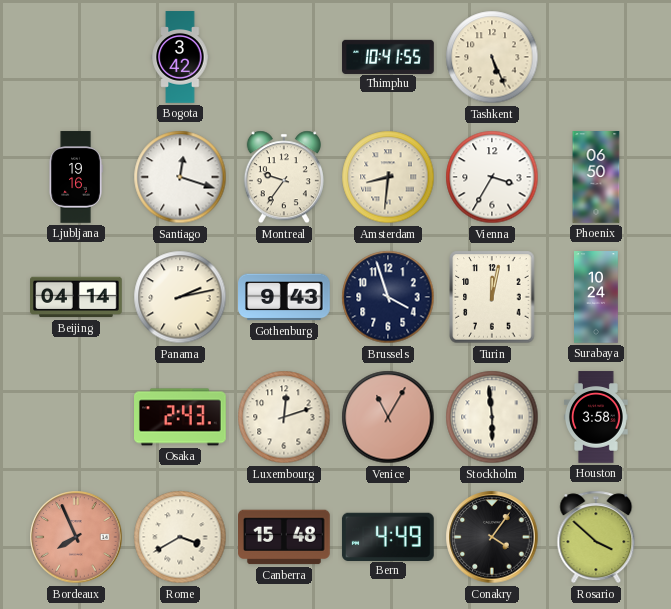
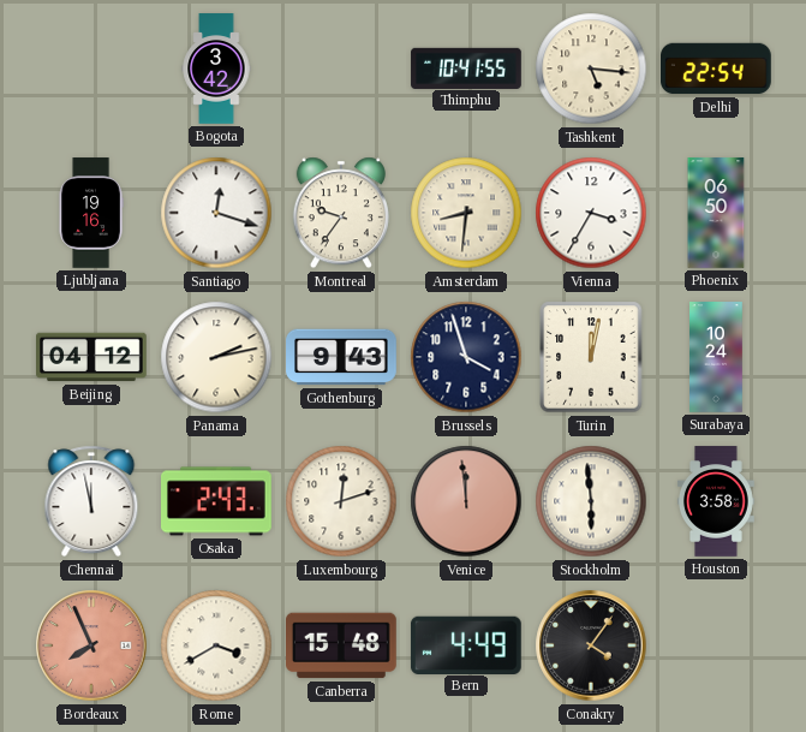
Tashkent: 5:26 -> 5:16 (591, 69)
Delhi: none -> 22:54 (717, 69)
Beijing: 04:14 -> 04:12 (92, 357)
Chennai: none -> 11:58 (91, 501)
Venice: 11:05 -> 11:59 (466, 501)
Rosario: 3:52 -> none (596, 537)
